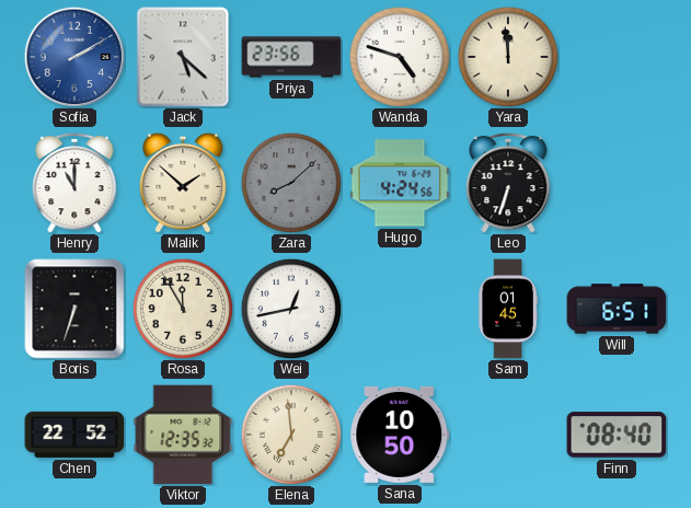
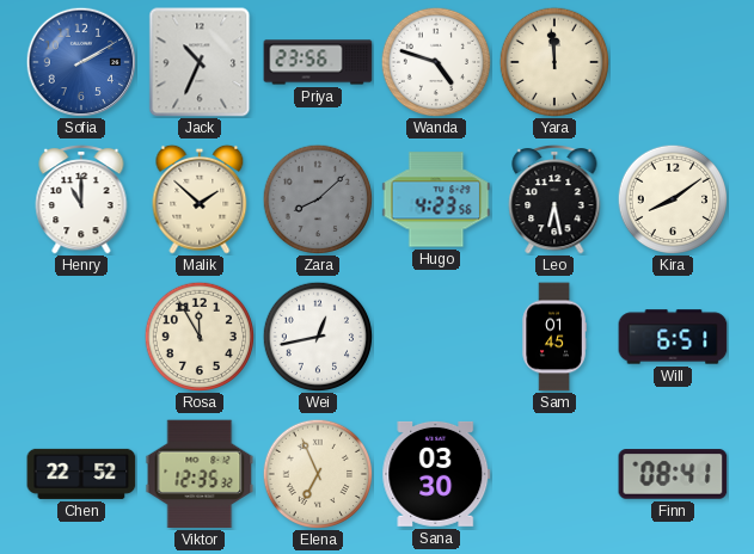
Jack: 5:22 -> 10:34 (200, 62)
Hugo: 4:24 -> 4:23 (436, 199)
Leo: 6:33 -> 6:28 (554, 199)
Kira: none -> 8:09 (673, 199)
Boris: 6:33 -> none (74, 309)
Elena: 6:59 -> 6:56 (318, 474)
Sana: 10:50 -> 03:30 (436, 474)
Finn: 08:40 -> 08:41 (673, 474)
